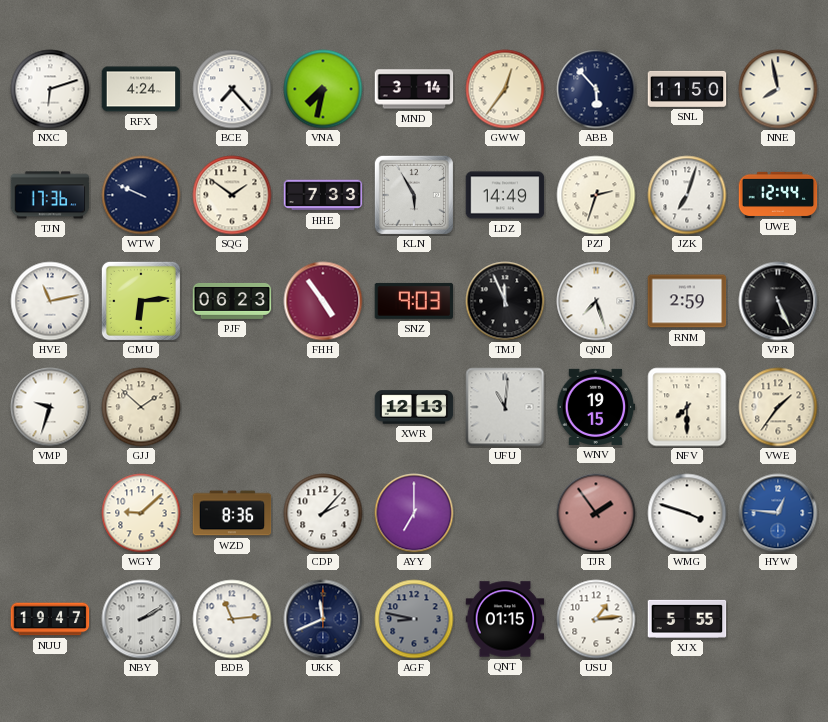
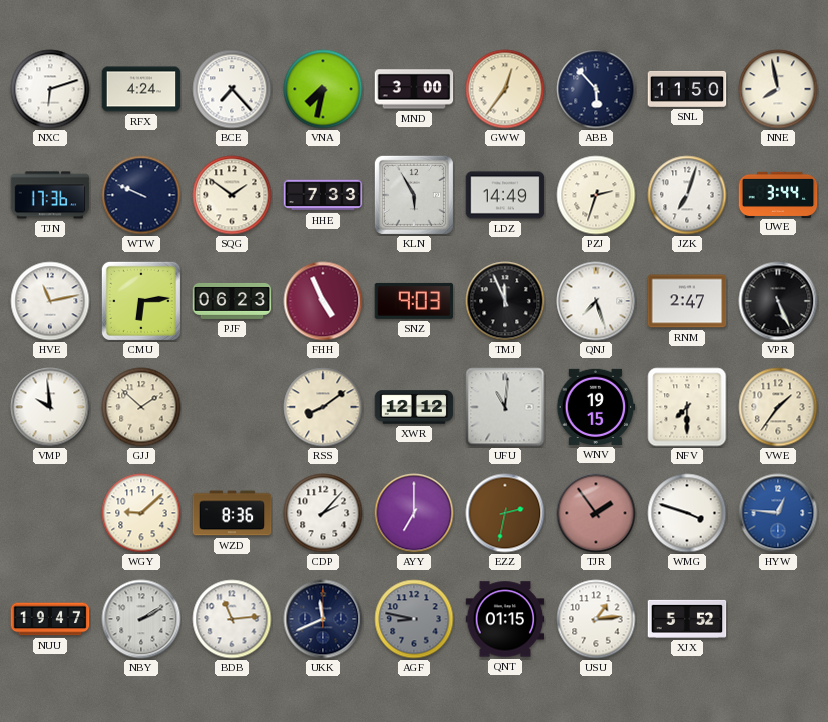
MND: 3:14 -> 3:00 (414, 89)
UWE: 12:44 -> 3:44 (778, 194)
FHH: 4:54 -> 4:56 (323, 301)
RNM: 2:59 -> 2:47 (687, 301)
VMP: 9:33 -> 9:59 (50, 407)
RSS: none -> 8:09 (323, 407)
XWR: 12:13 -> 12:12 (414, 407)
EZZ: none -> 2:32 (505, 513)
XJX: 5:55 -> 5:52 (687, 619)
